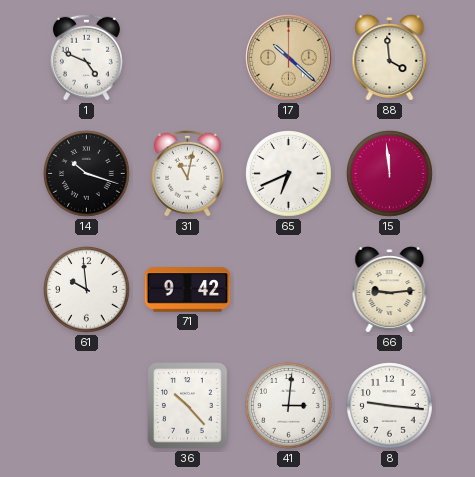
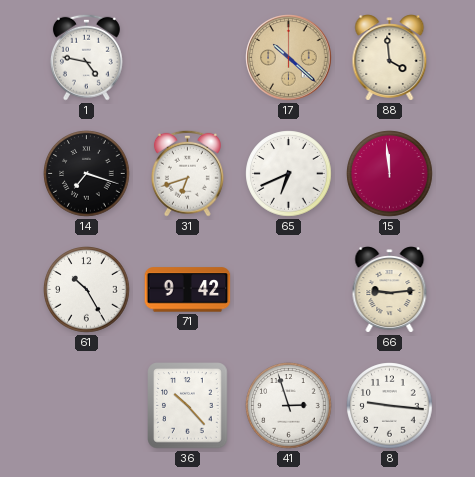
1: 4:49 -> 4:47 (86, 57)
14: 10:18 -> 7:18 (87, 174)
31: 11:02 -> 6:42 (187, 173)
61: 9:59 -> 10:25 (87, 290)
41: 3:01 -> 2:57 (289, 406)
